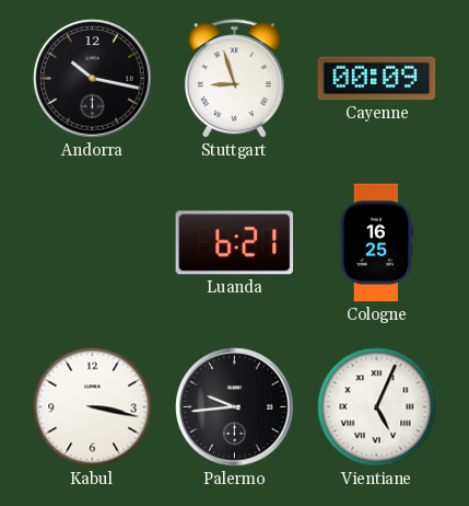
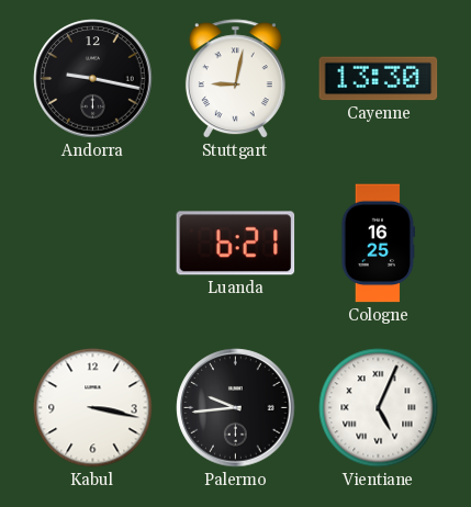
Andorra: 10:17 -> 9:17 (93, 79)
Stuttgart: 8:57 -> 9:02 (235, 79)
Cayenne: 00:09 -> 13:30 (379, 79)
